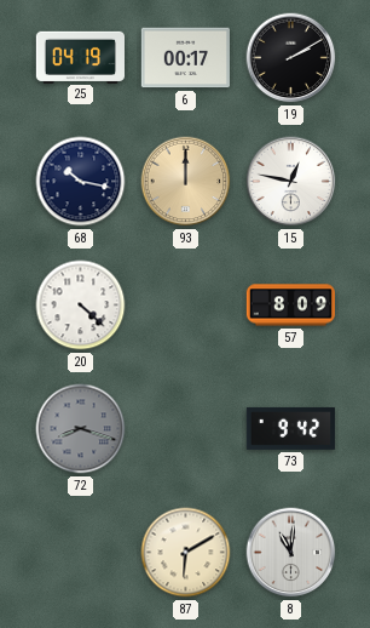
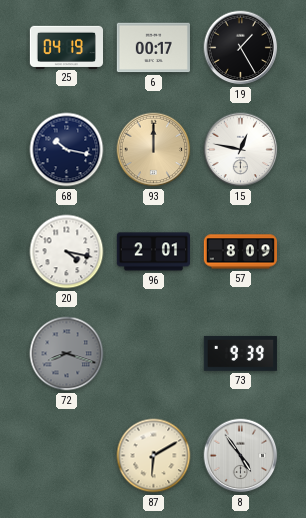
19: 2:10 -> 1:25 (241, 48)
20: 4:22 -> 4:17 (67, 252)
96: none -> 2:01 (153, 252)
73: 9:42 -> 9:39 (240, 353)
8: 11:01 -> 4:54 (241, 456)
